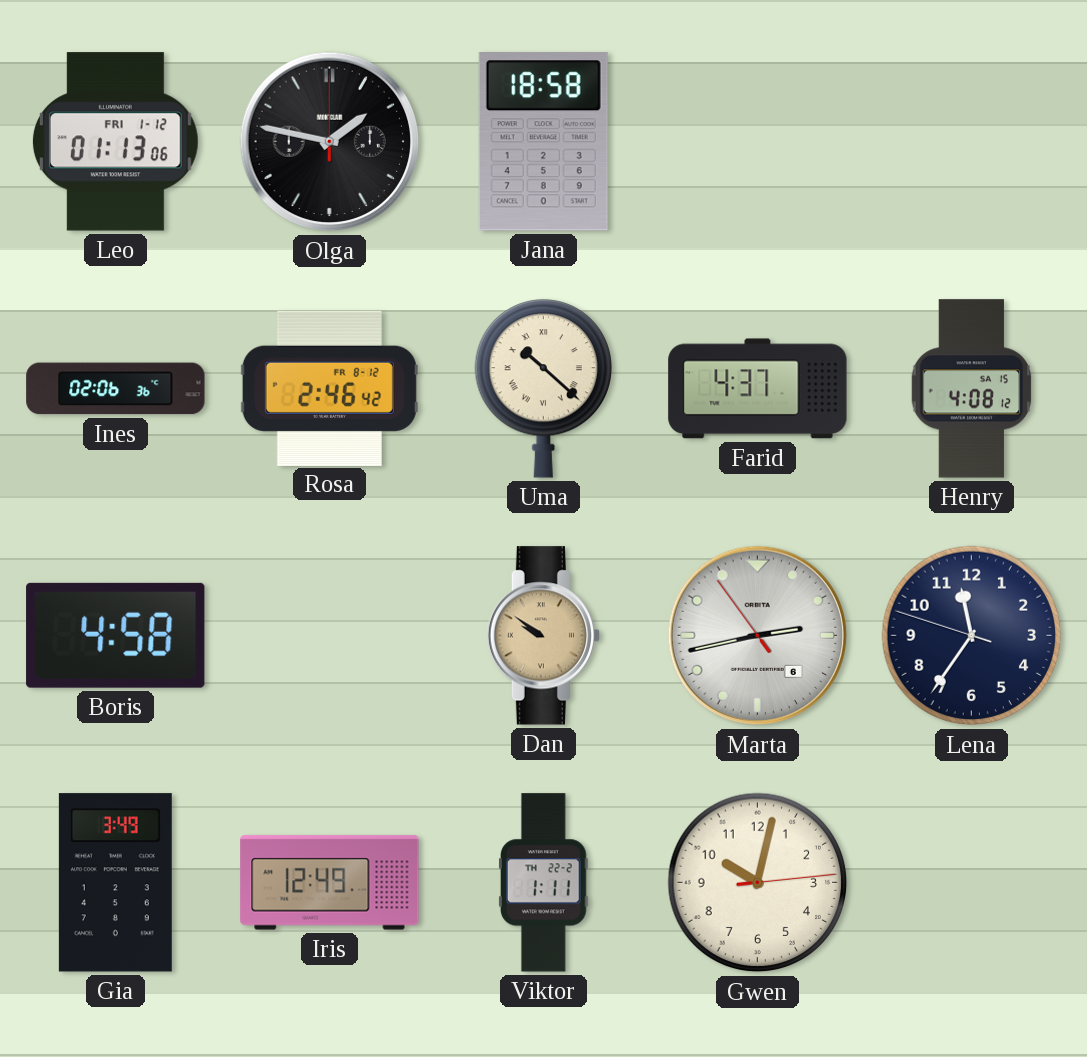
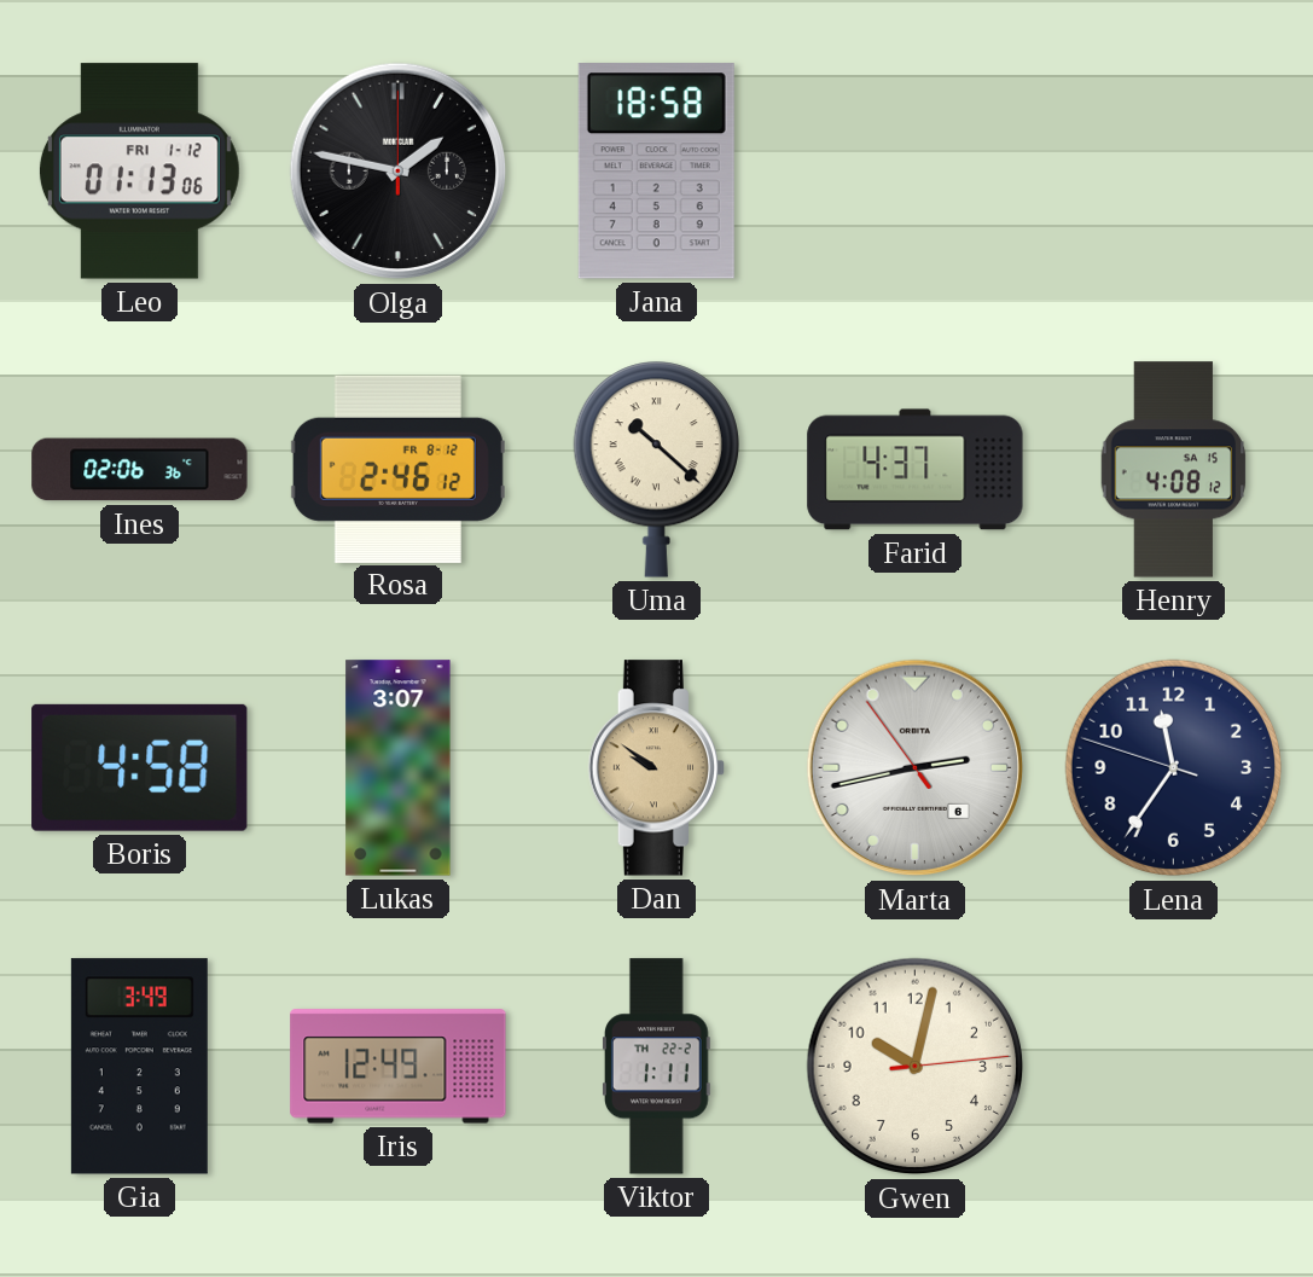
Rosa: 2:46:42 -> 2:46:12 (397, 469)
Lukas: none -> 3:07 (399, 768)
